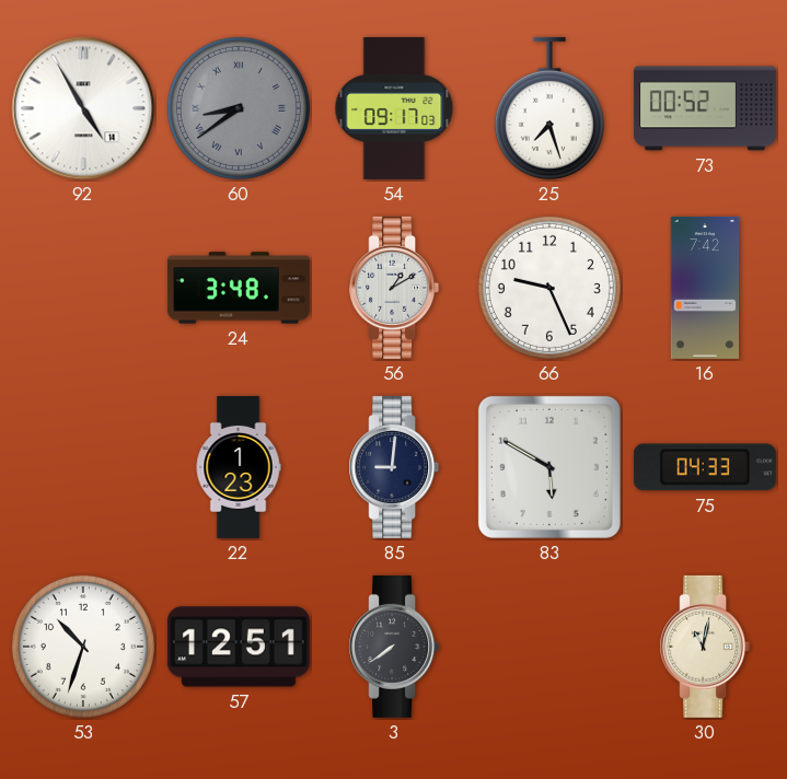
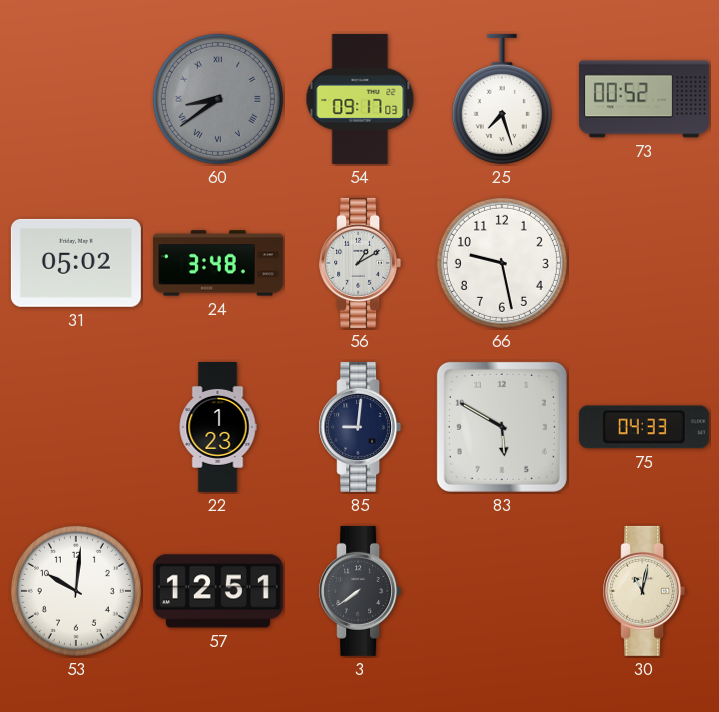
92: 4:55 -> none (83, 108)
31: none -> 05:02 (76, 263)
66: 9:26 -> 9:28 (502, 263)
16: 7:42 -> none (705, 288)
53: 10:33 -> 10:01 (76, 591)
